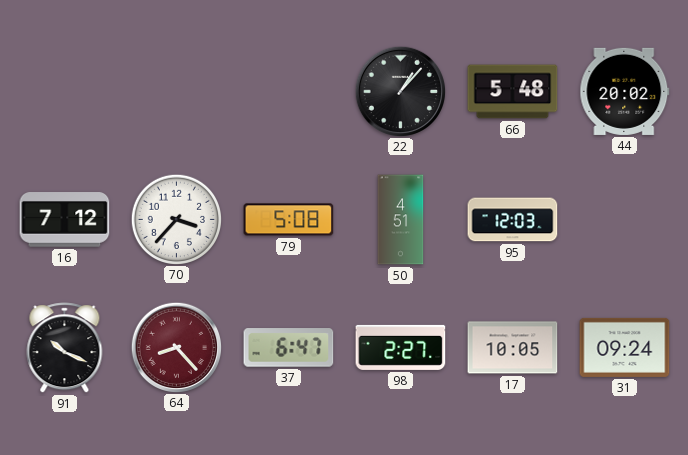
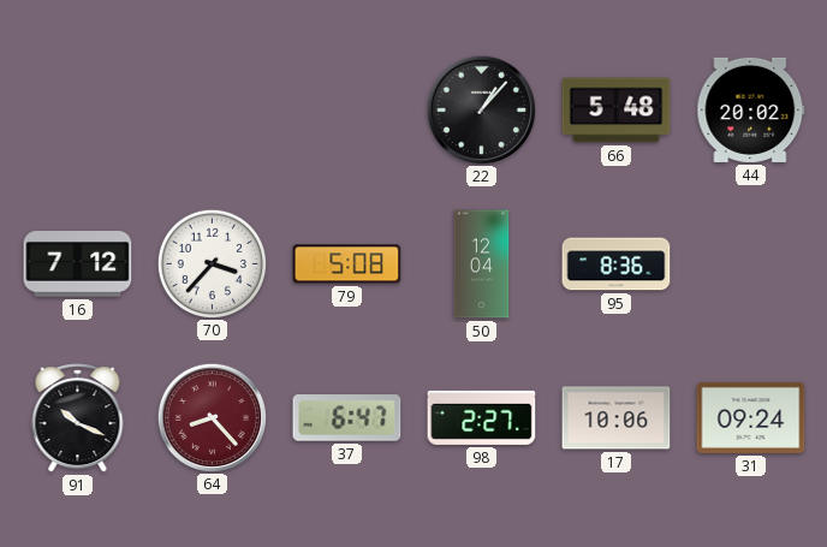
50: 4:51 -> 12:04 (482, 264)
95: 12:03 -> 8:36 (617, 264)
17: 10:05 -> 10:06 (617, 418)
